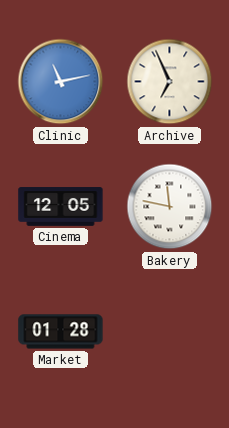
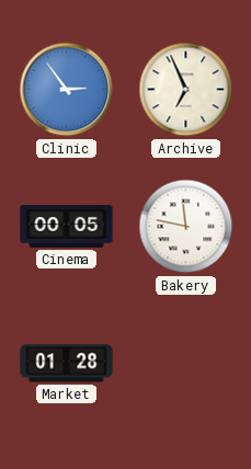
Clinic: 11:13 -> 2:54 (67, 90)
Cinema: 12:05 -> 00:05 (67, 227)
